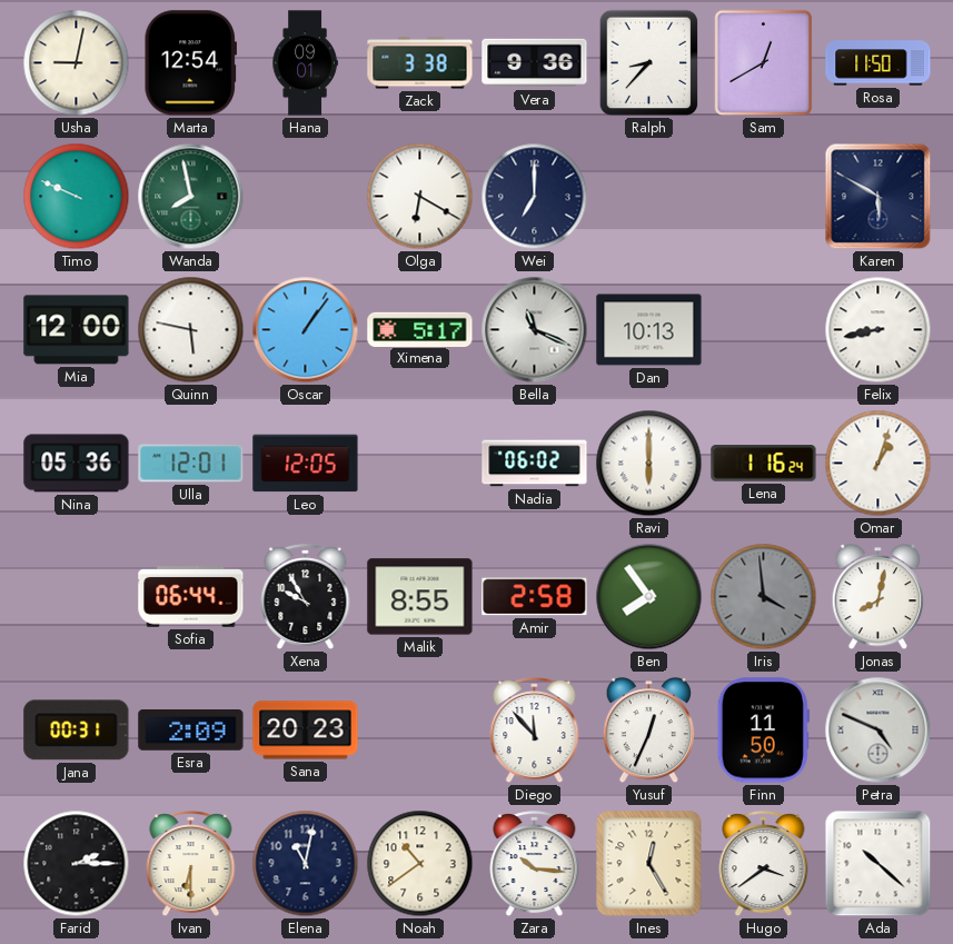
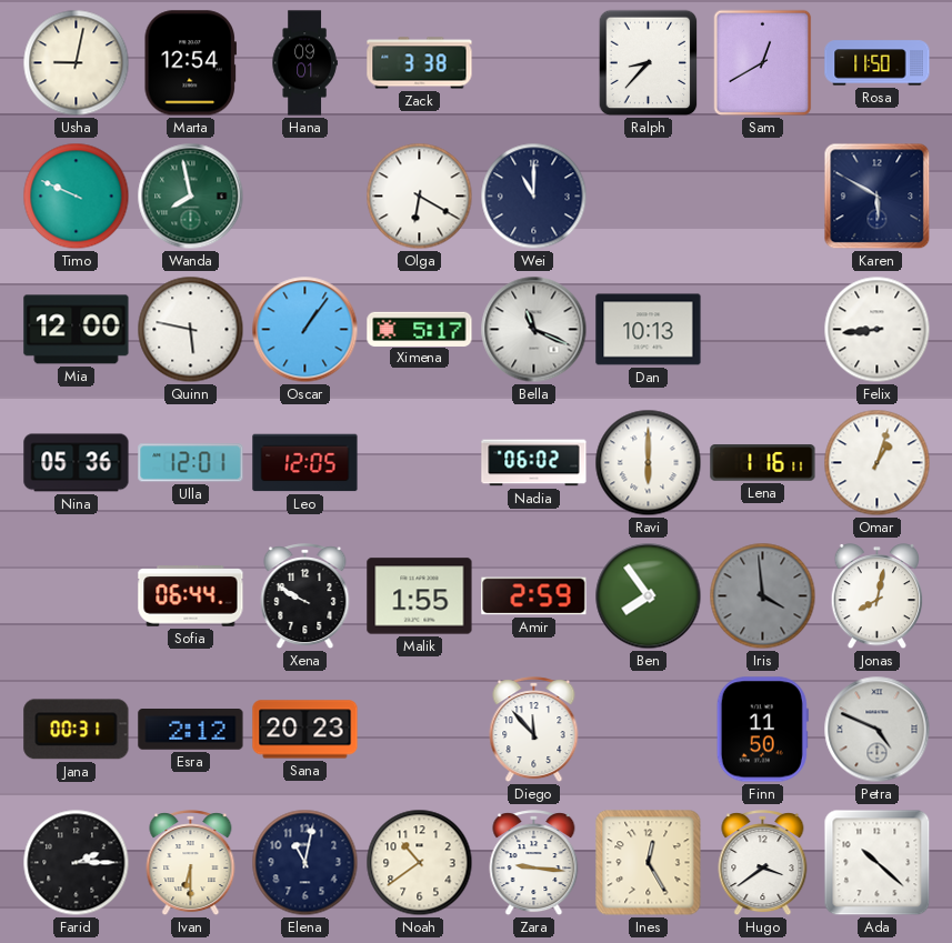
Vera: 9:36 -> none (535, 63)
Wei: 7:00 -> 11:00 (534, 197)
Felix: 8:43 -> 8:44 (878, 330)
Lena: 1:16:24 -> 1:16:11 (763, 463)
Xena: 9:55 -> 9:50 (305, 598)
Malik: 8:55 -> 1:55 (420, 596)
Amir: 2:58 -> 2:59 (534, 596)
Esra: 2:09 -> 2:12 (191, 730)
Yusuf: 12:34 -> none (649, 731)
Zara: 10:16 -> 9:16 (534, 864)
